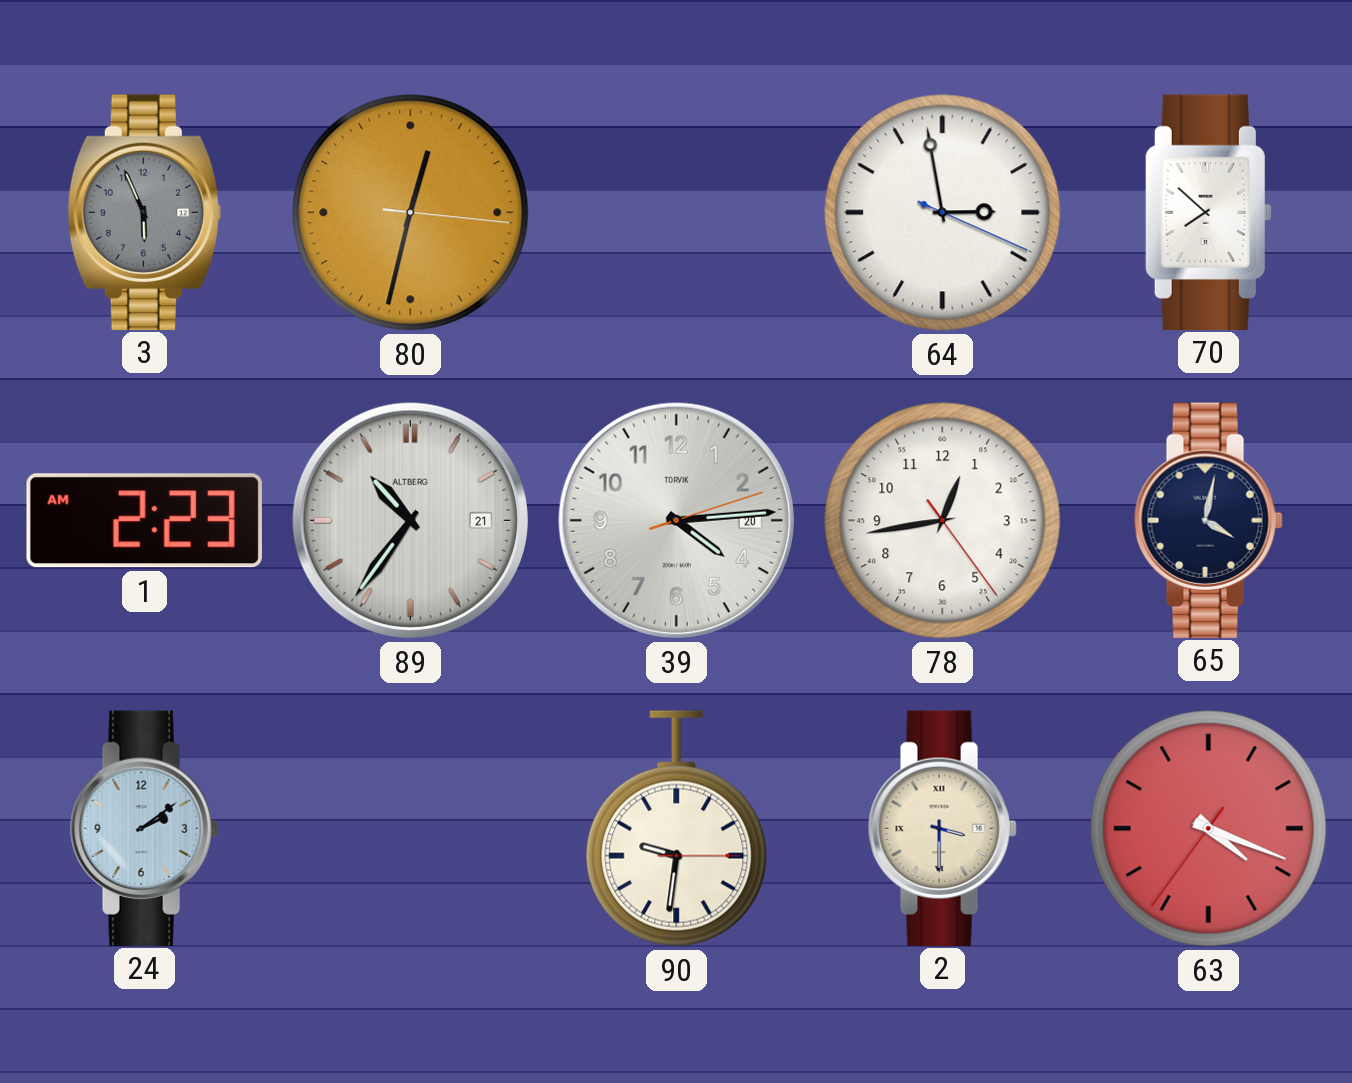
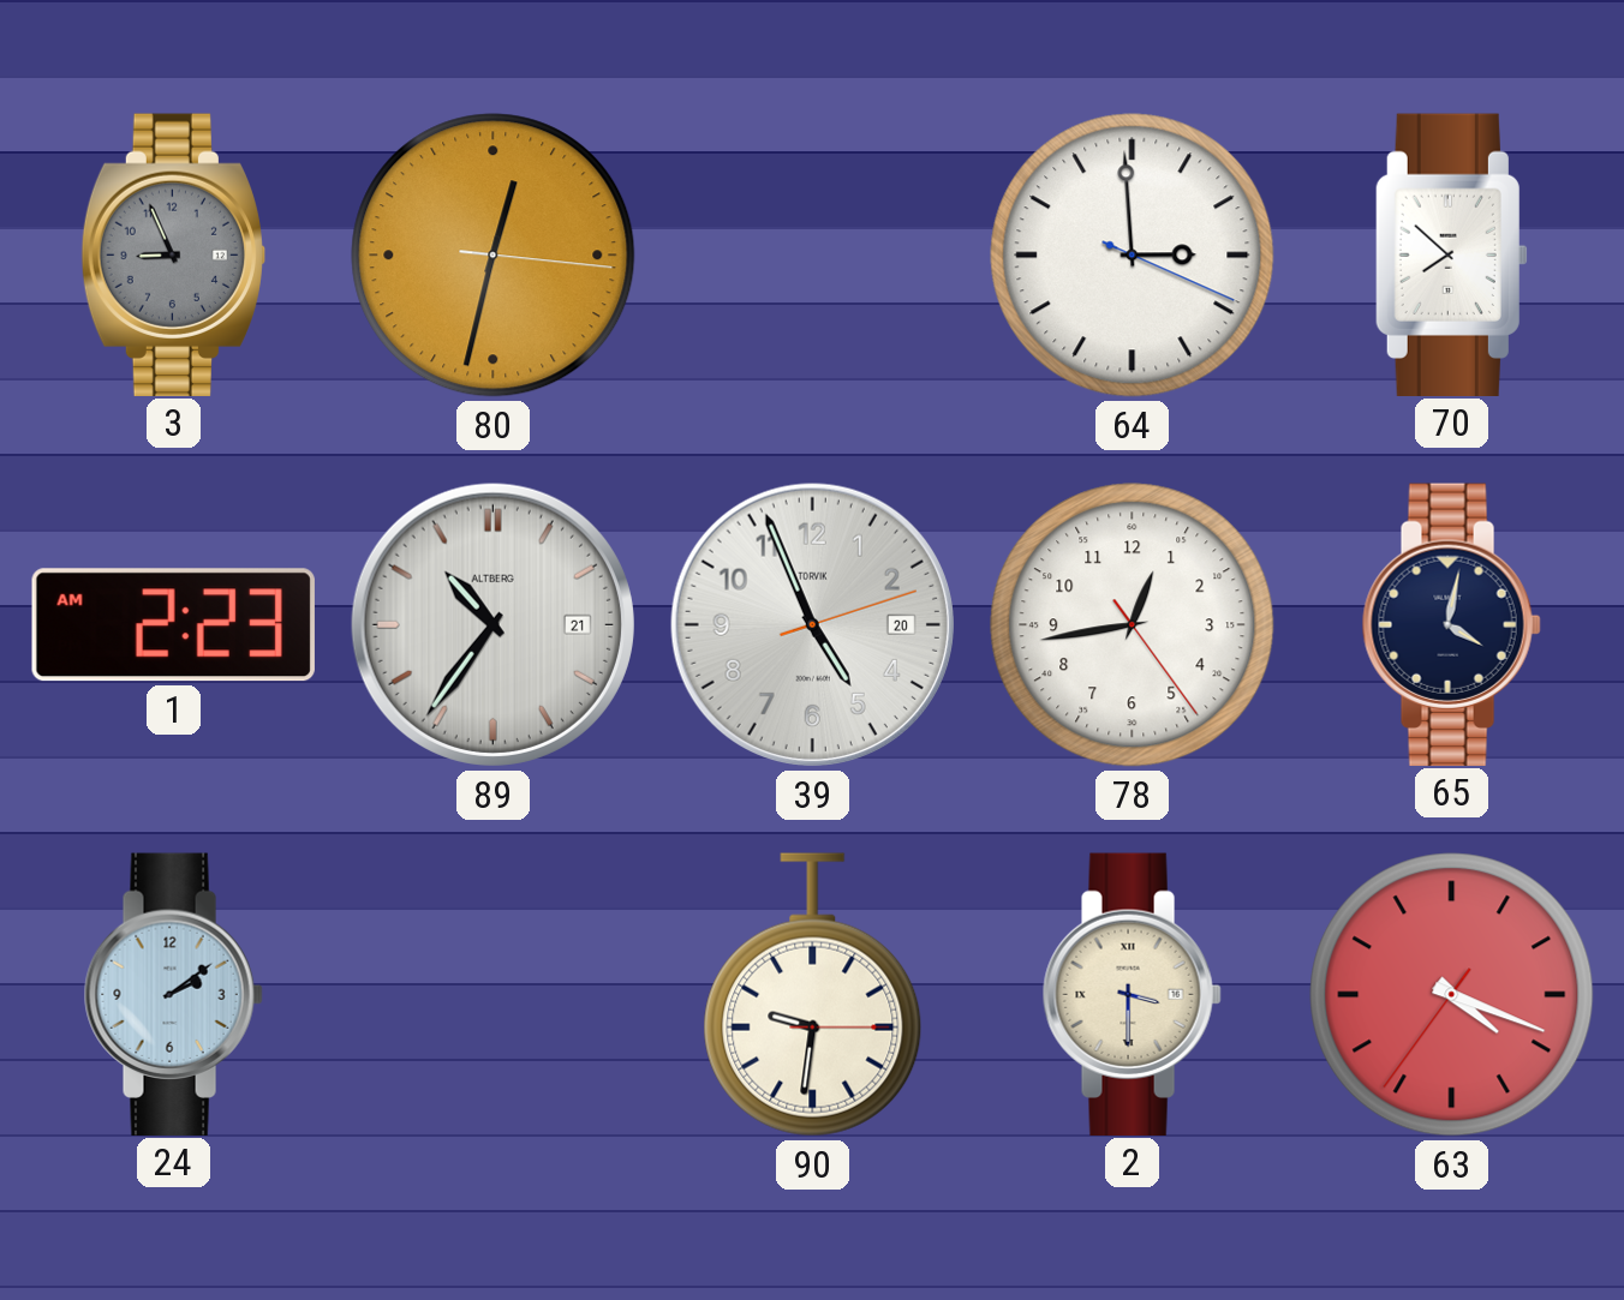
3: 5:56 -> 8:56 (173, 254)
64: 2:58 -> 2:59 (1133, 256)
39: 4:14 -> 4:56 (812, 624)
